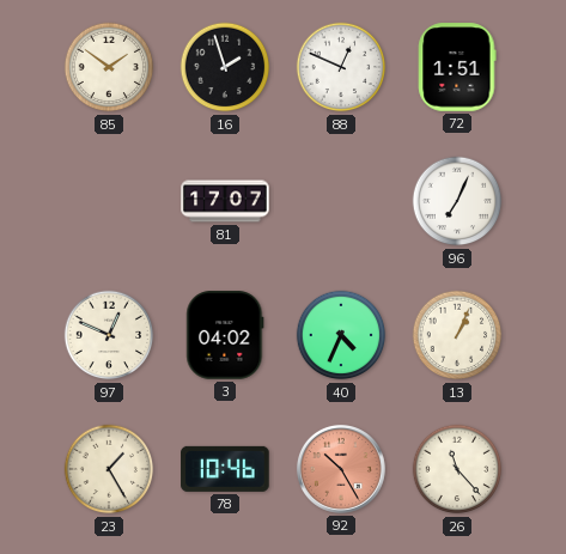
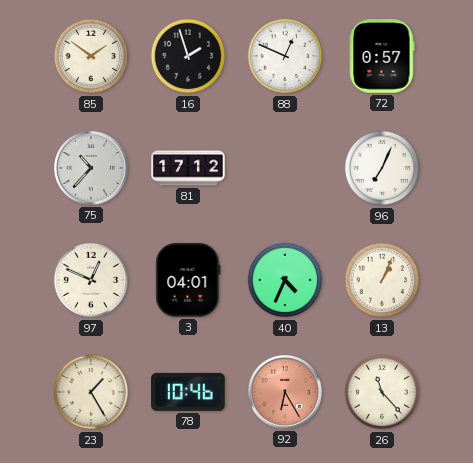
72: 1:51 -> 0:57 (382, 56)
75: none -> 10:37 (91, 168)
81: 17:07 -> 17:12 (188, 168)
3: 04:02 -> 04:01 (188, 280)
92: 10:25 -> 6:25 (285, 392)
